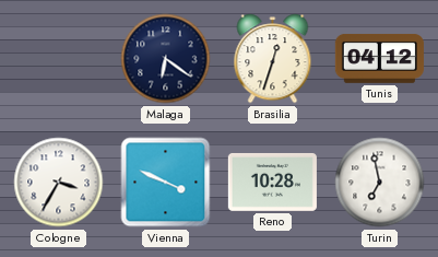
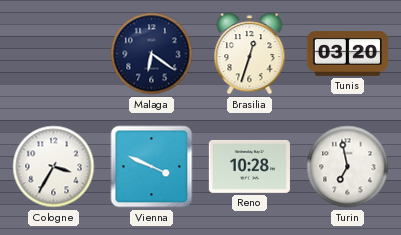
Tunis: 04:12 -> 03:20 (347, 53)
